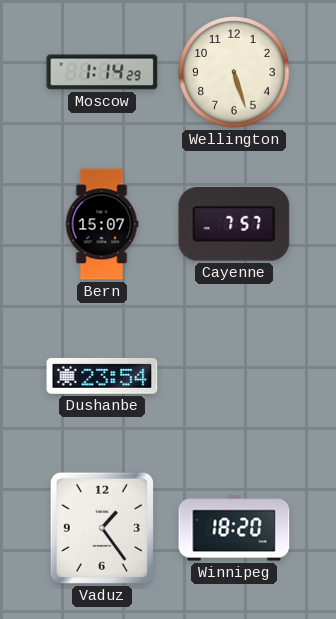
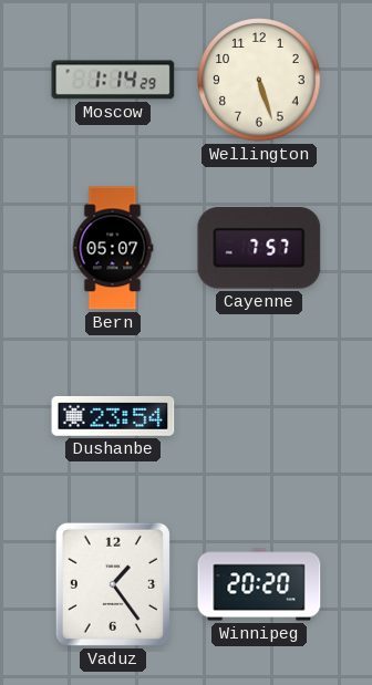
Bern: 15:07 -> 05:07 (113, 248)
Winnipeg: 18:20 -> 20:20 (259, 584)
